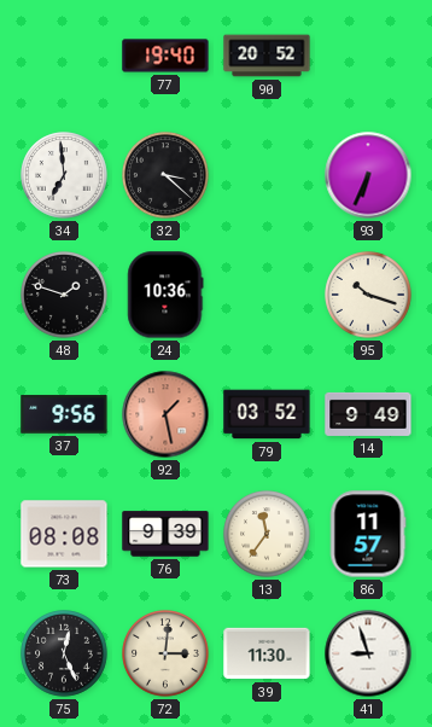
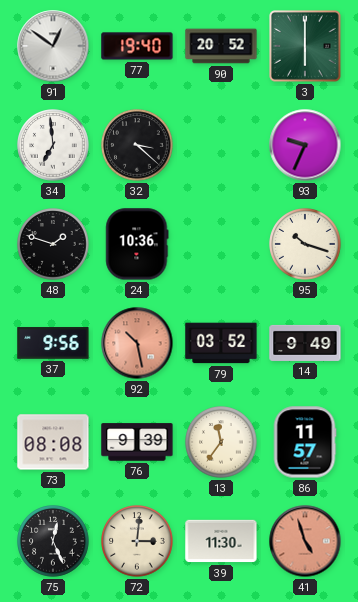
91: none -> 12:51 (53, 46)
3: none -> 6:00 (305, 46)
93: 6:34 -> 9:34 (305, 145)
92: 1:28 -> 10:28 (137, 343)
41: 8:57 -> 4:57 (305, 541)
41 dial: white -> salmon (305, 541)
